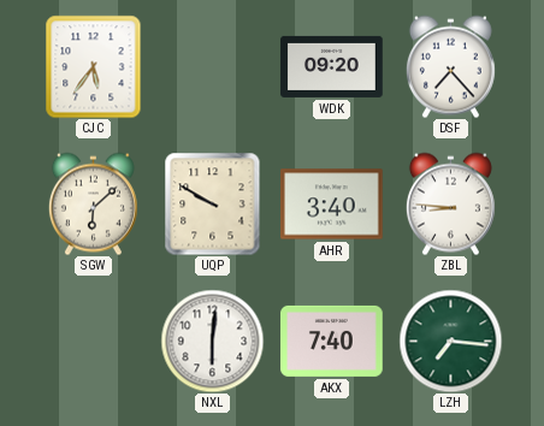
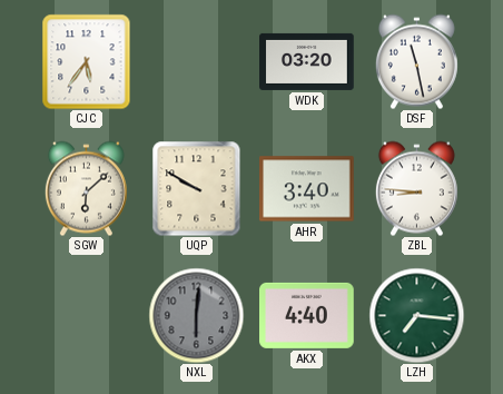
WDK: 09:20 -> 03:20 (307, 61)
DSF: 7:23 -> 11:28 (416, 61)
NXL dial: white -> grey (196, 315)
AKX: 7:40 -> 4:40 (307, 315)
